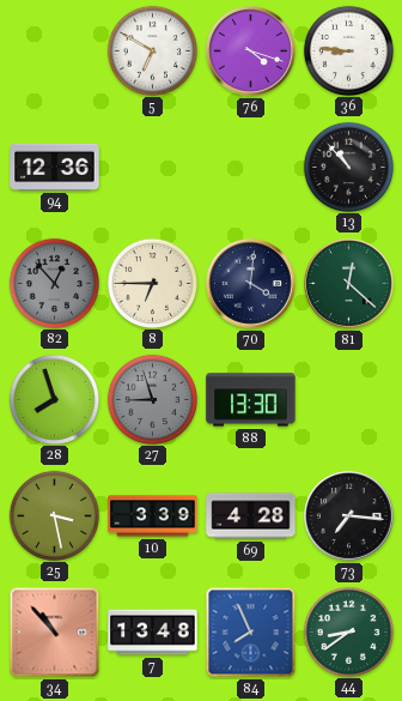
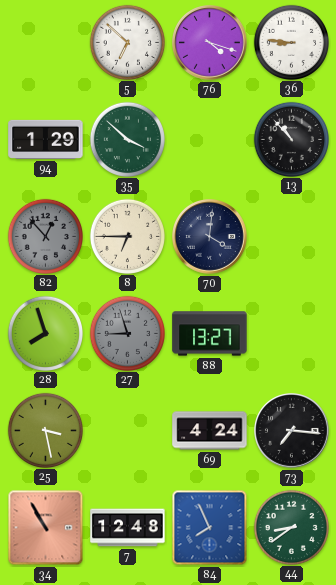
5: 6:50 -> 6:52 (127, 42)
94: 12:36 -> 1:29 (46, 139)
35: none -> 3:52 (127, 139)
81: 12:22 -> none (349, 284)
88: 13:30 -> 13:27 (210, 334)
10: 3:39 -> none (153, 516)
69: 4:28 -> 4:24 (210, 431)
34: 10:53 -> 10:55 (46, 528)
7: 13:48 -> 12:48 (128, 528)
